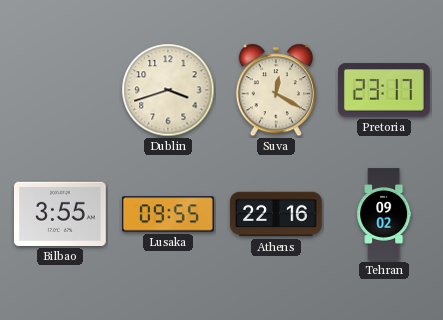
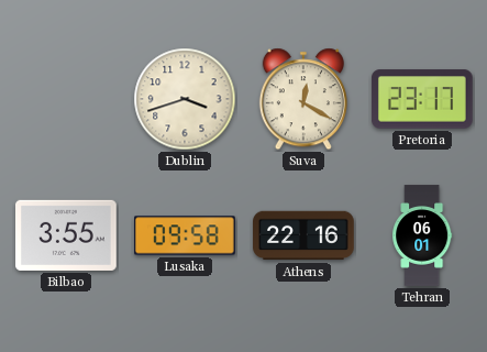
Lusaka: 09:55 -> 09:58 (185, 235)
Tehran: 09:02 -> 06:01 (422, 235)
